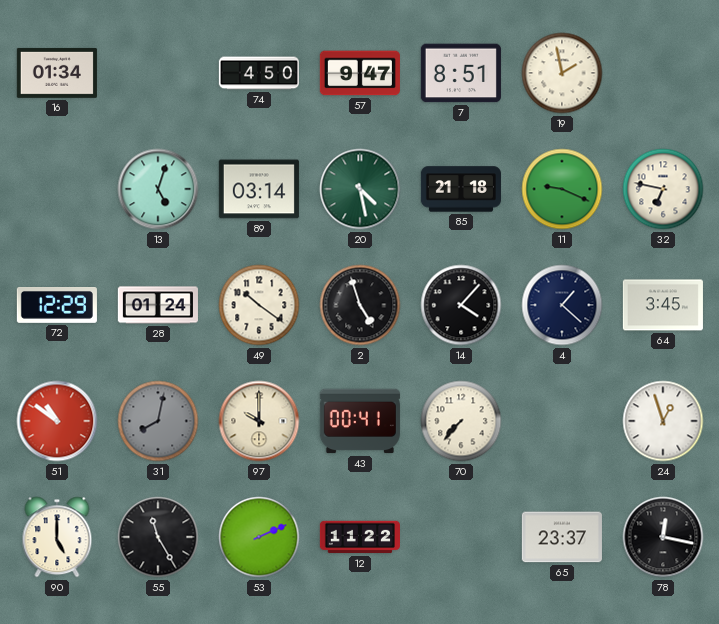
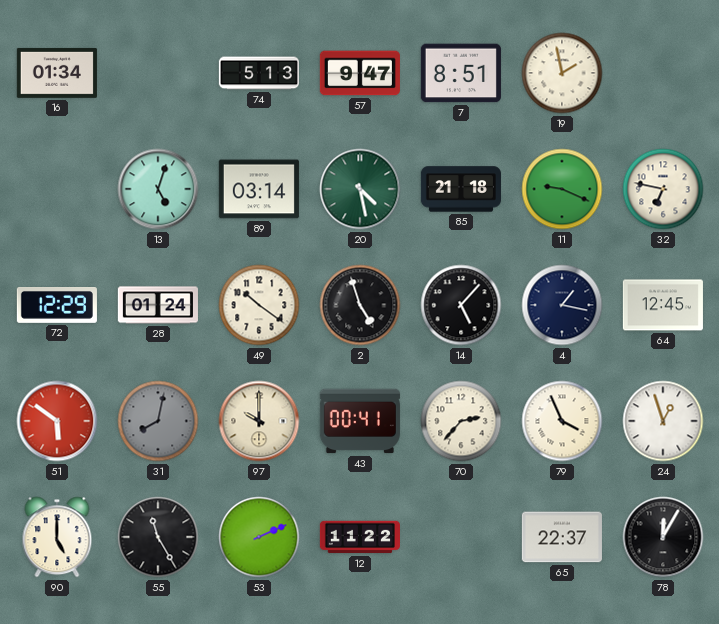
74: 4:50 -> 5:13 (259, 73)
14: 4:07 -> 5:07 (461, 305)
4: 1:22 -> 1:17 (562, 305)
64: 3:45 -> 12:45 (663, 305)
51: 10:51 -> 5:51 (57, 421)
70: 7:37 -> 2:37 (461, 421)
79: none -> 3:56 (562, 421)
65: 23:37 -> 22:37 (562, 537)
78: 12:17 -> 12:05 (663, 537)
